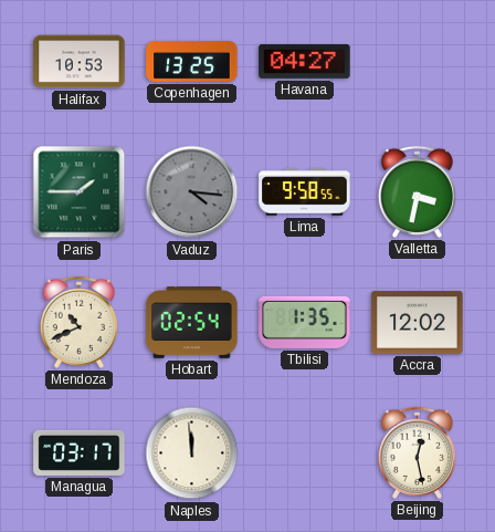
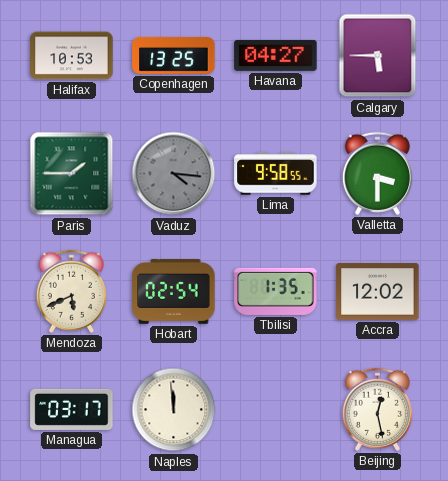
Calgary: none -> 5:45 (378, 56)
Valletta: 3:32 -> 3:30 (377, 173)
Mendoza: 10:41 -> 5:41 (71, 291)
